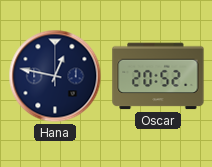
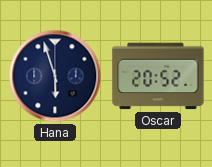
Hana: 12:47 -> 5:57 (55, 76)
